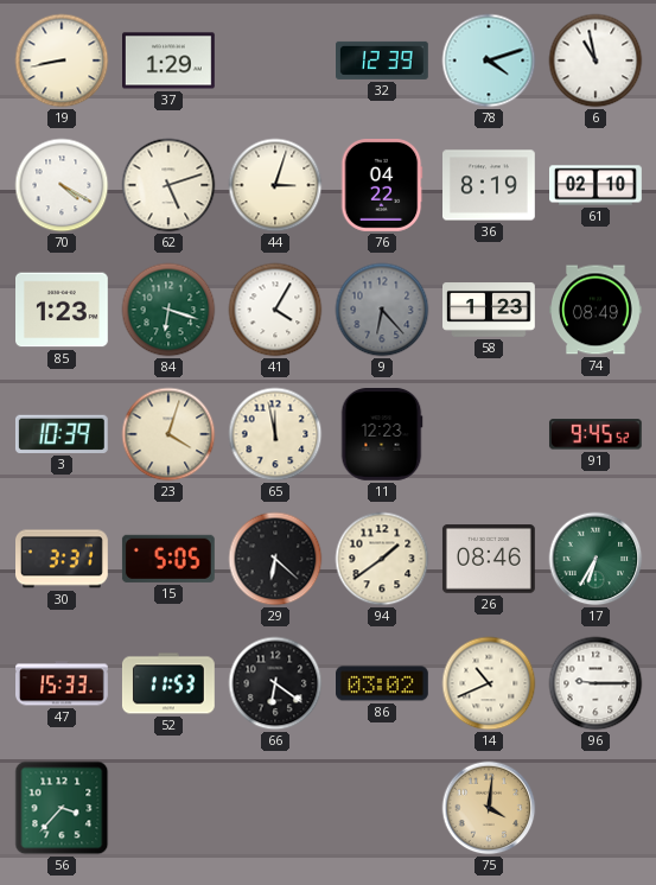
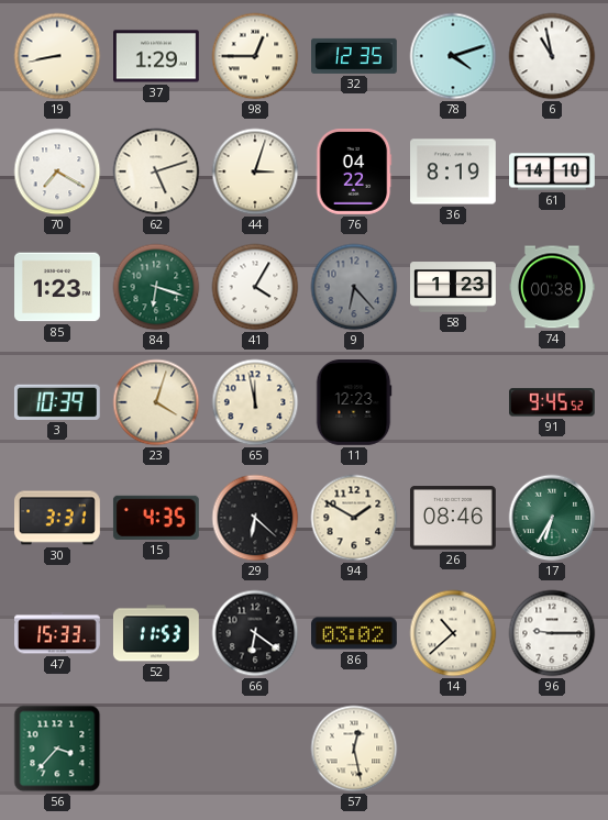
98: none -> 12:45 (255, 56)
32: 12:39 -> 12:35 (355, 56)
70: 4:20 -> 7:20 (57, 171)
61: 02:10 -> 14:10 (552, 171)
74: 08:49 -> 00:38 (553, 287)
15: 5:05 -> 4:35 (156, 518)
94: 1:39 -> 1:50 (354, 518)
14: 10:41 -> 10:38 (453, 633)
57: none -> 12:28 (354, 749)
75: 4:01 -> none (489, 808)
